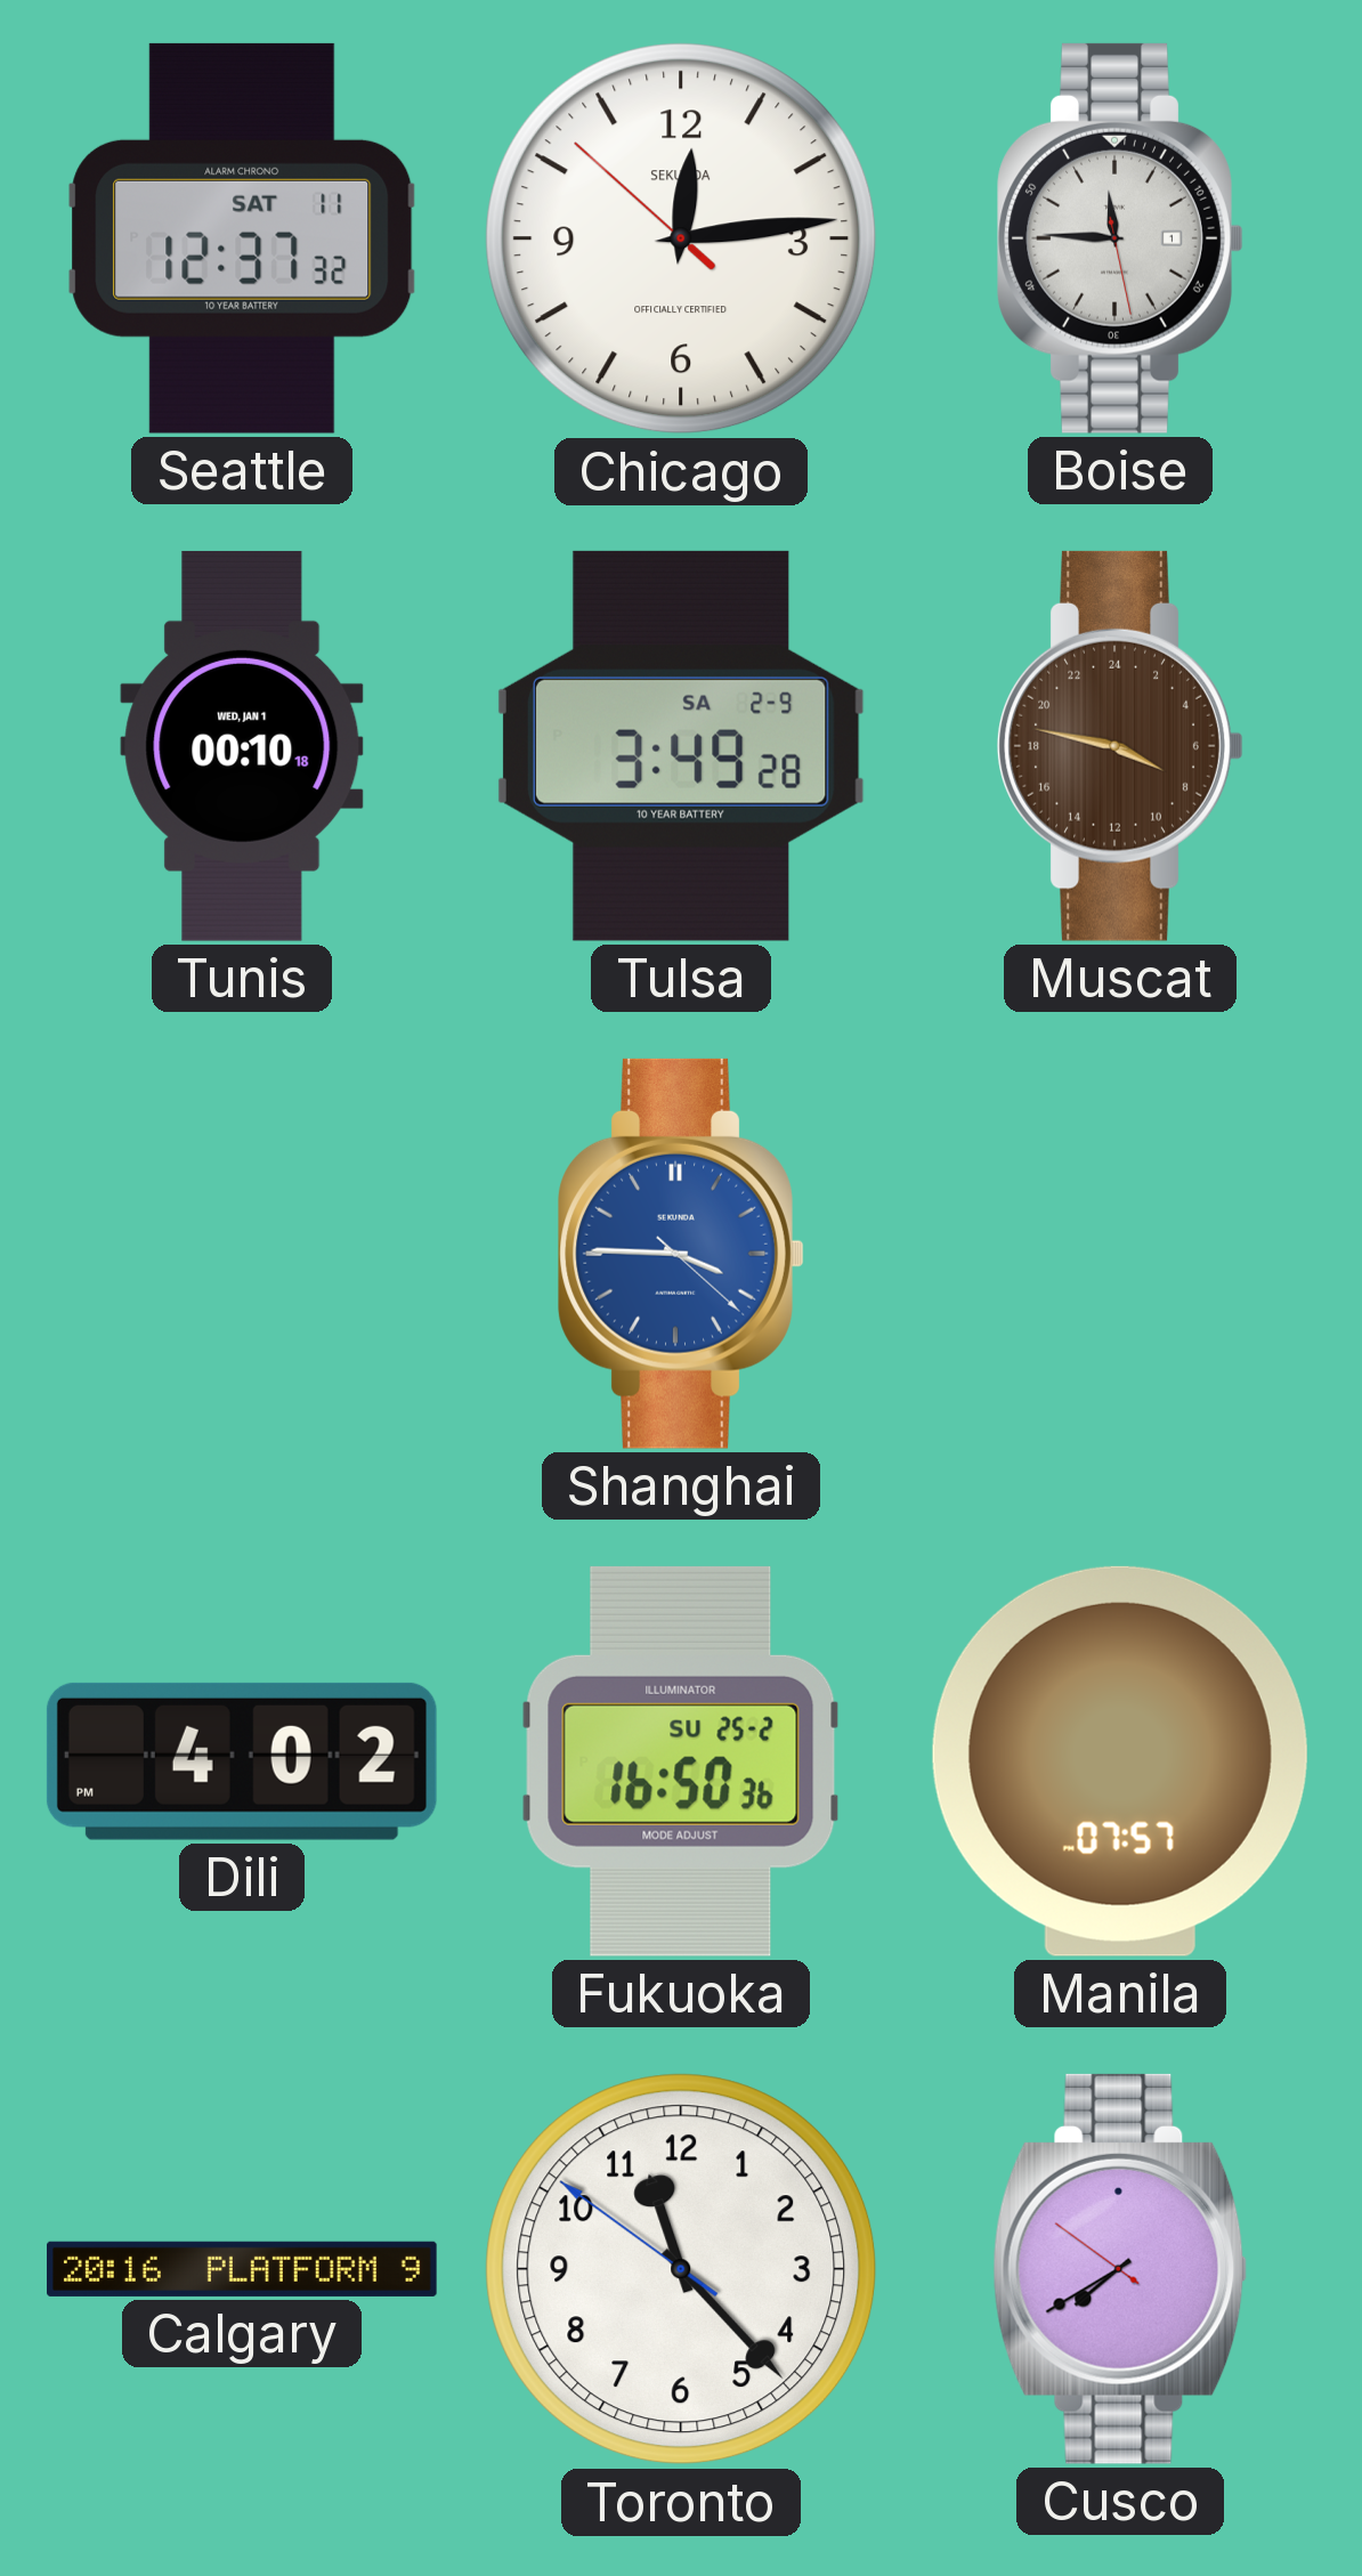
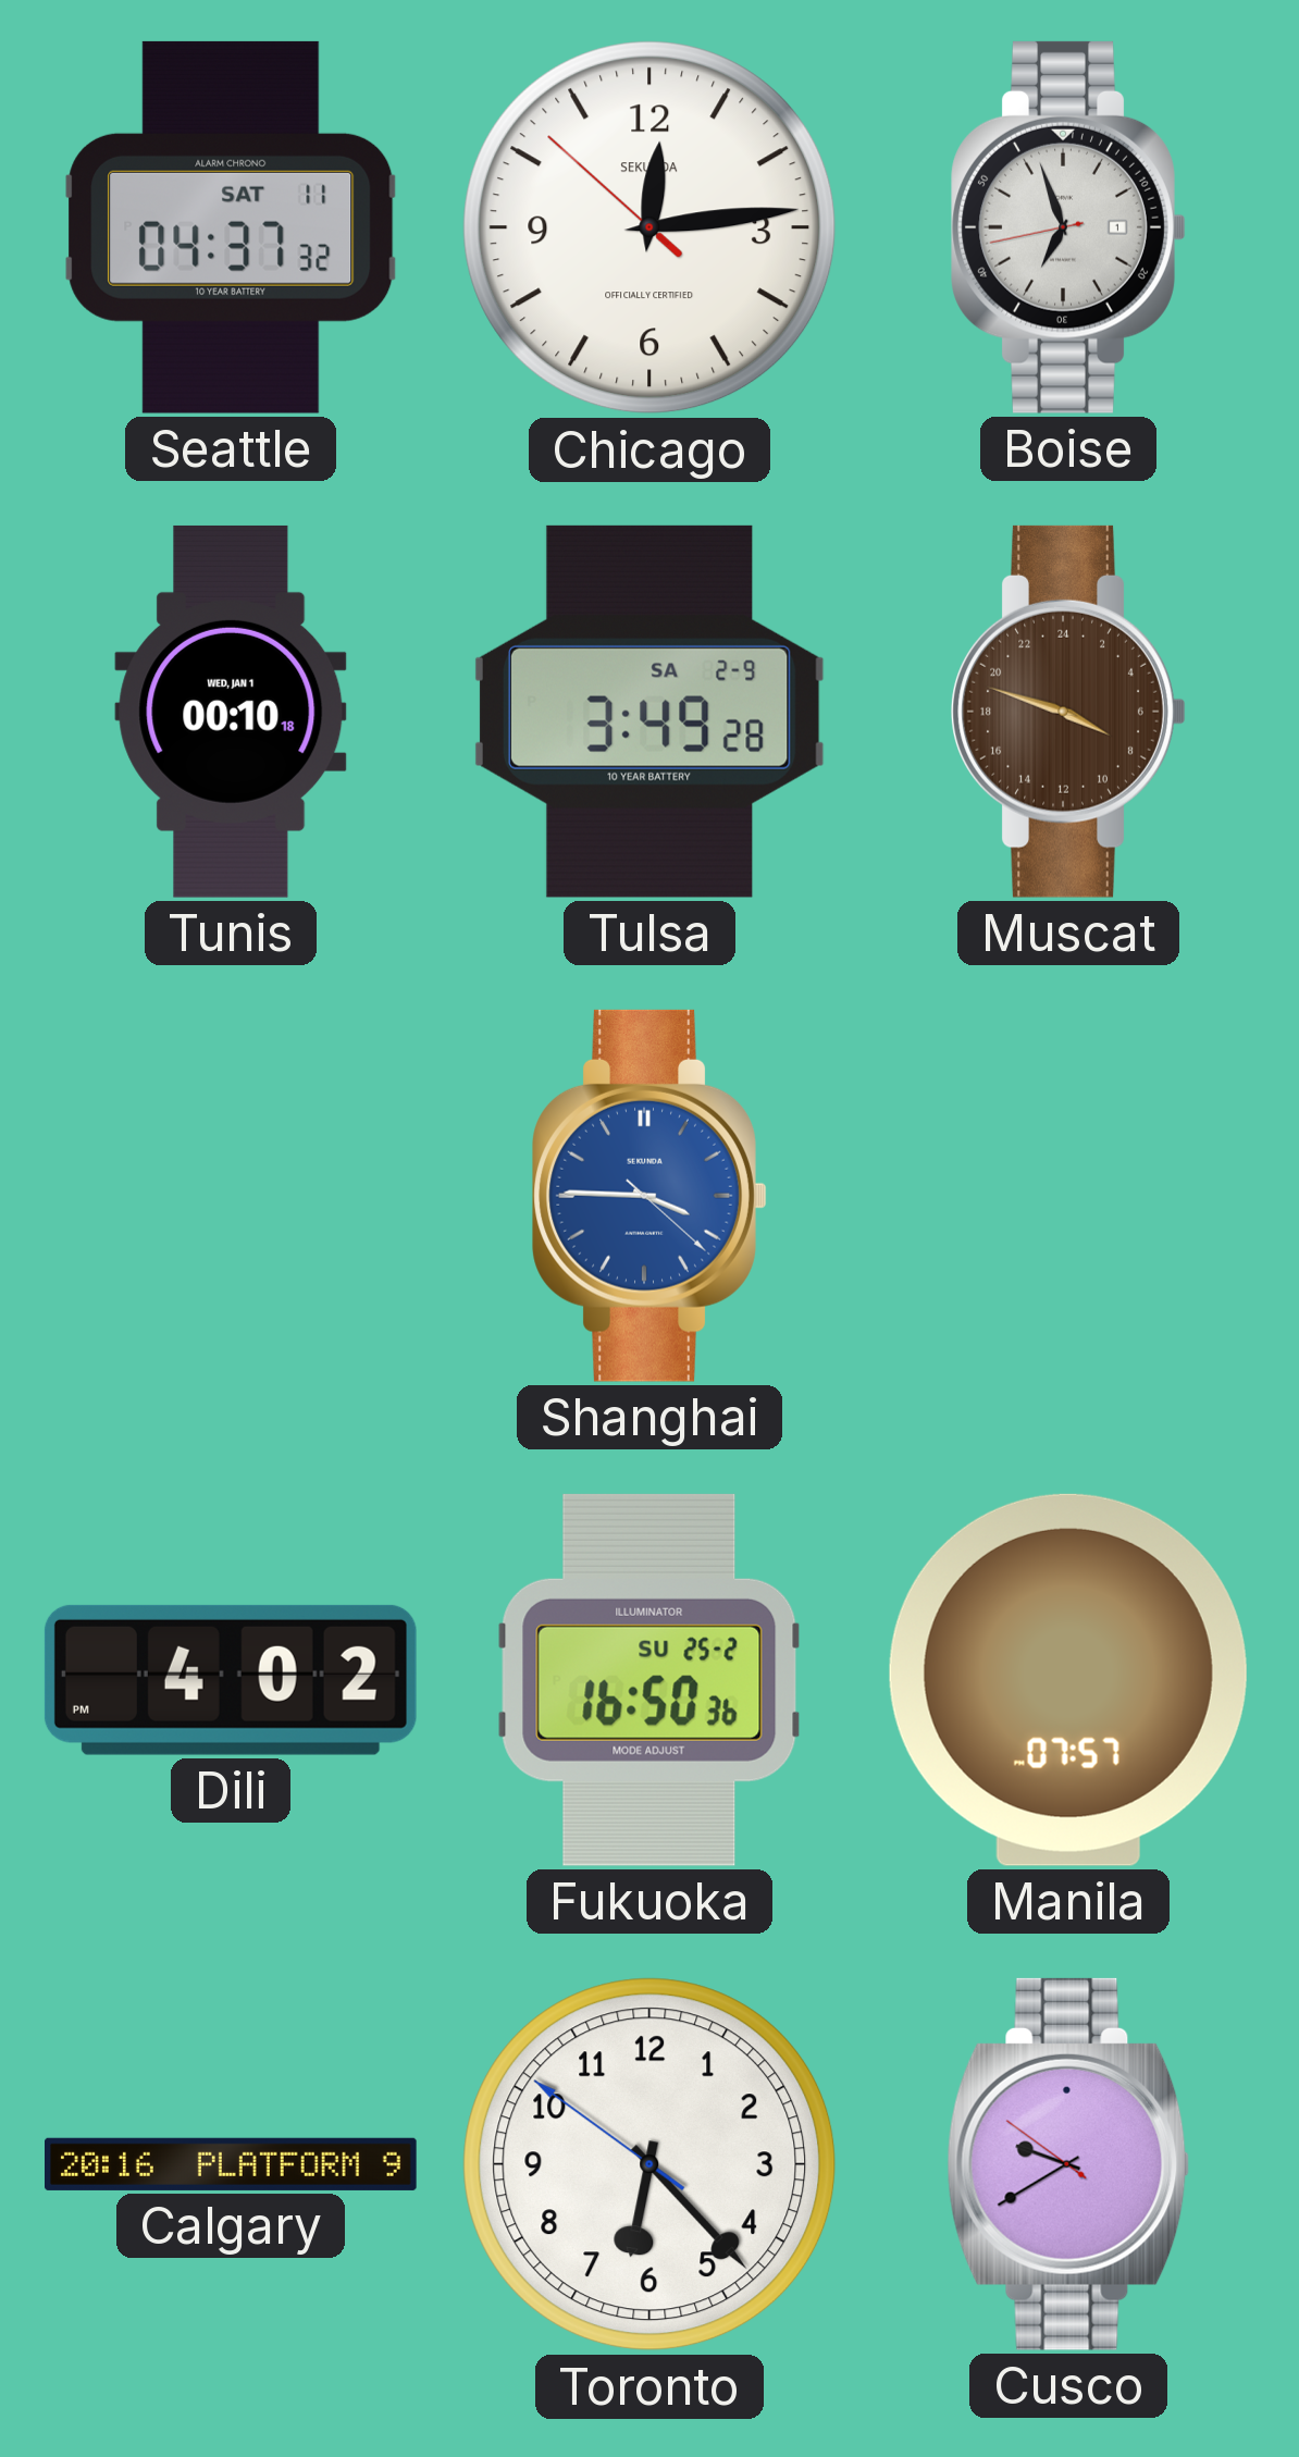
Seattle: 12:37 -> 04:37 (231, 227)
Boise: 11:45 -> 6:56 (1068, 227)
Muscat: 7:47 -> 7:48 (1068, 712)
Toronto: 11:22 -> 6:22 (649, 2164)
Cusco: 7:39 -> 9:39 (1068, 2164)
